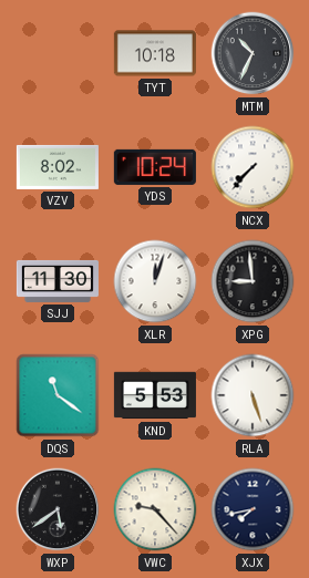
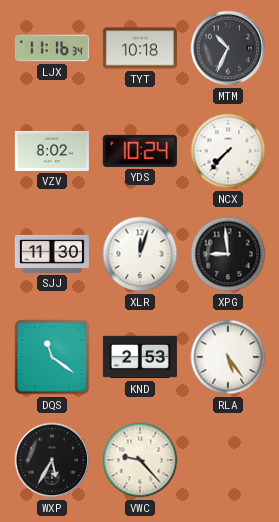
LJX: none -> 11:16 (52, 48)
KND: 5:53 -> 2:53 (140, 357)
RLA: 5:27 -> 5:24 (228, 357)
WXP: 5:39 -> 5:35 (52, 460)
XJX: 7:43 -> none (253, 509)
